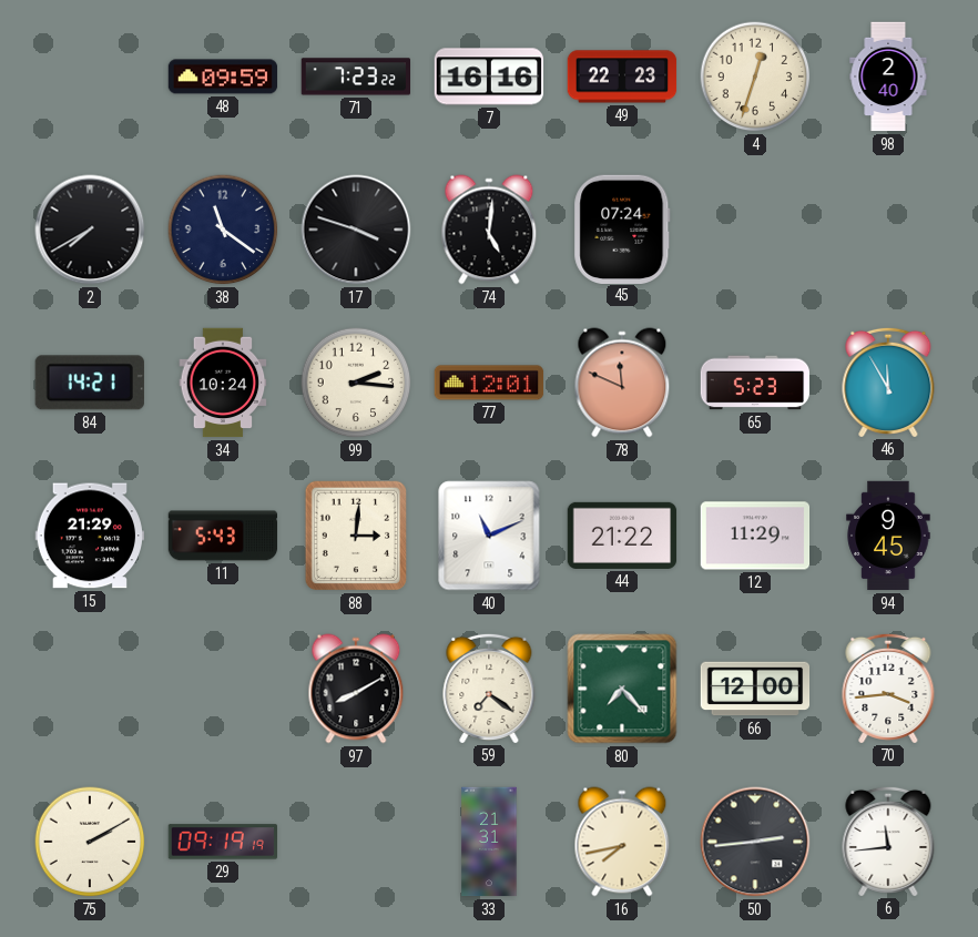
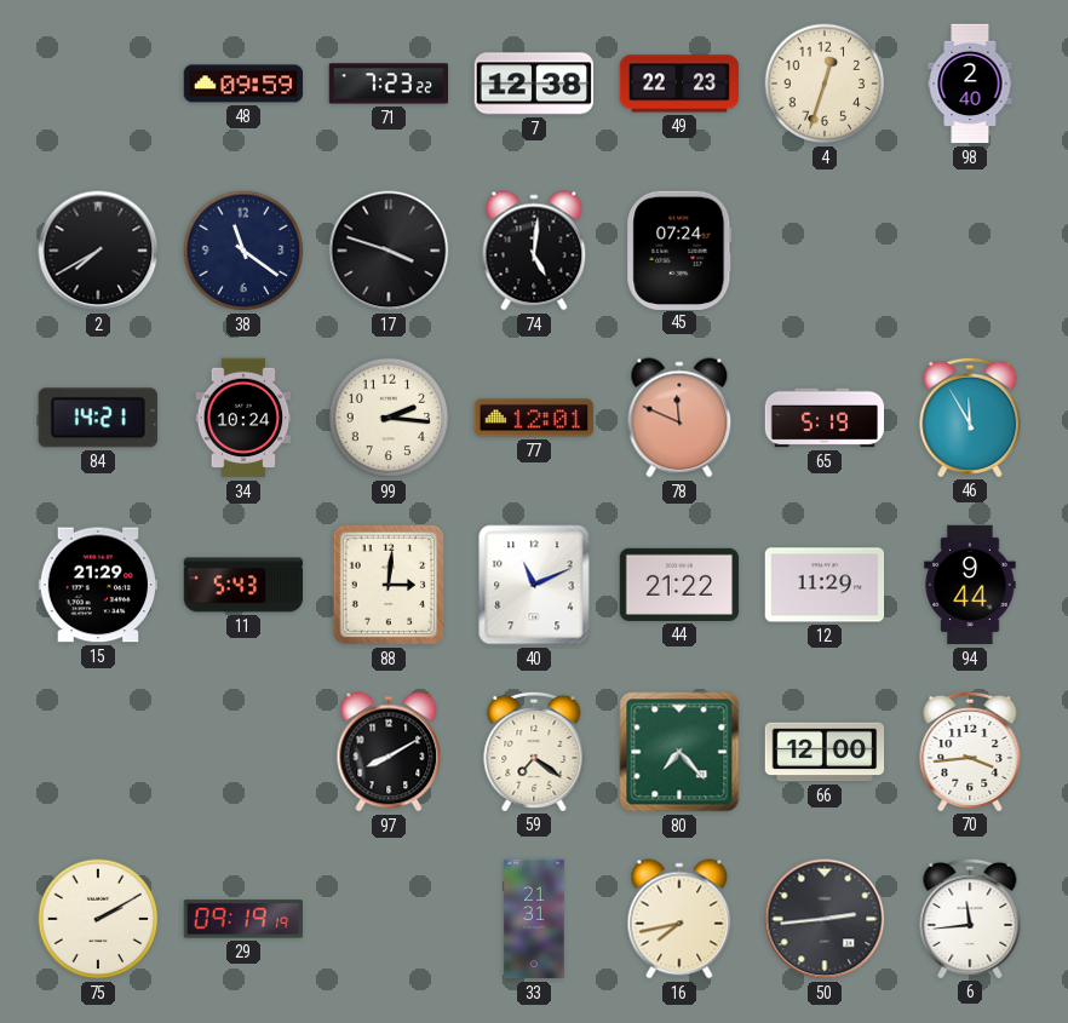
7: 16:16 -> 12:38 (534, 84)
65: 5:23 -> 5:19 (825, 418)
94: 9:45 -> 9:44 (970, 585)
